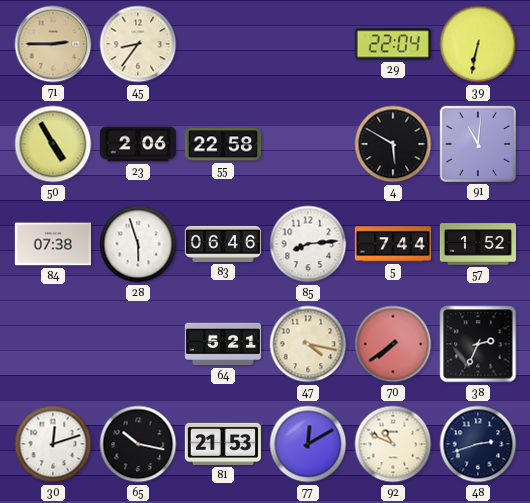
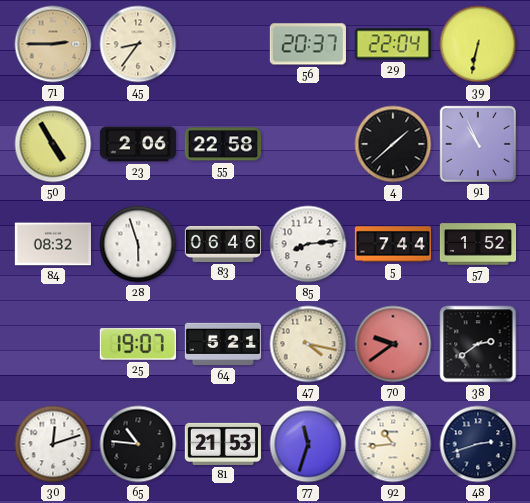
56: none -> 20:37 (308, 44)
4: 5:50 -> 1:38 (393, 144)
91: 11:01 -> 10:56 (478, 144)
84: 07:38 -> 08:32 (53, 244)
25: none -> 19:07 (138, 345)
70: 7:39 -> 9:39 (393, 344)
38: 2:34 -> 2:39 (478, 344)
65: 10:17 -> 10:46 (138, 444)
77: 12:10 -> 11:33 (308, 444)
92: 10:49 -> 10:44 (393, 444)
